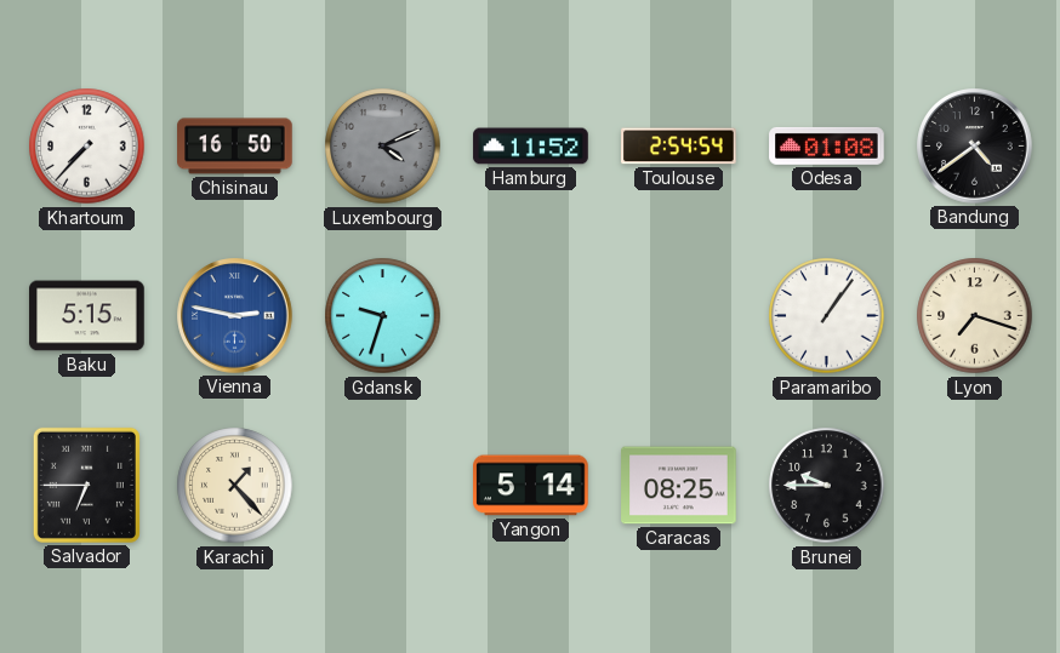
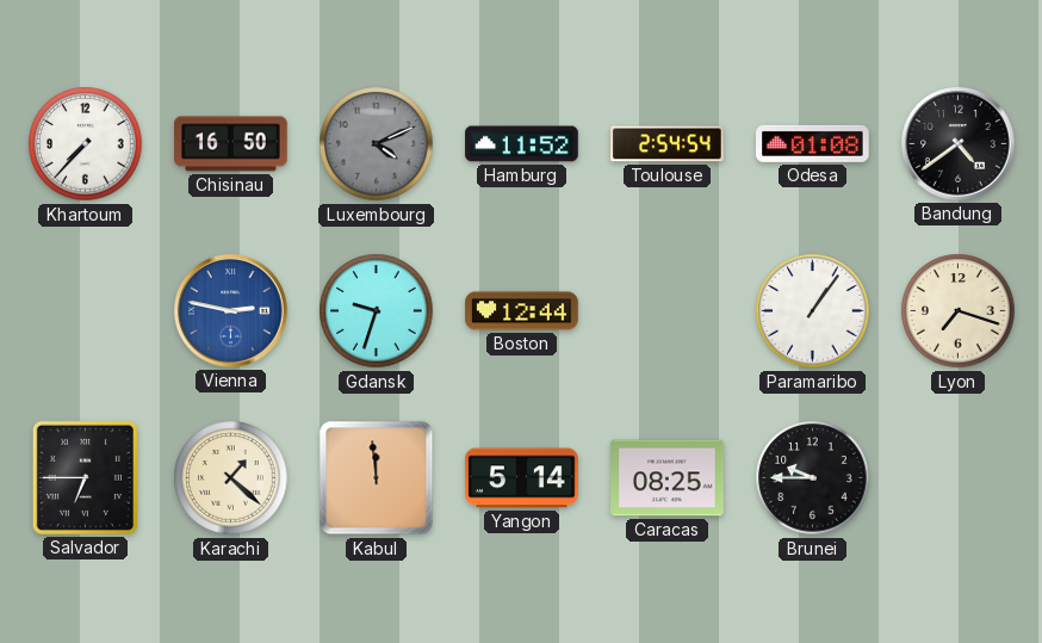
Baku: 5:15 -> none (87, 316)
Boston: none -> 12:44 (522, 311)
Karachi: 1:23 -> 1:22 (231, 478)
Kabul: none -> 11:59 (377, 478)
